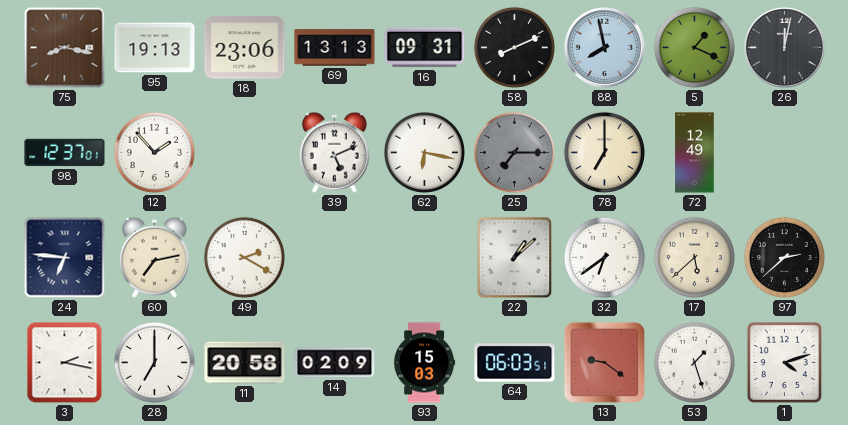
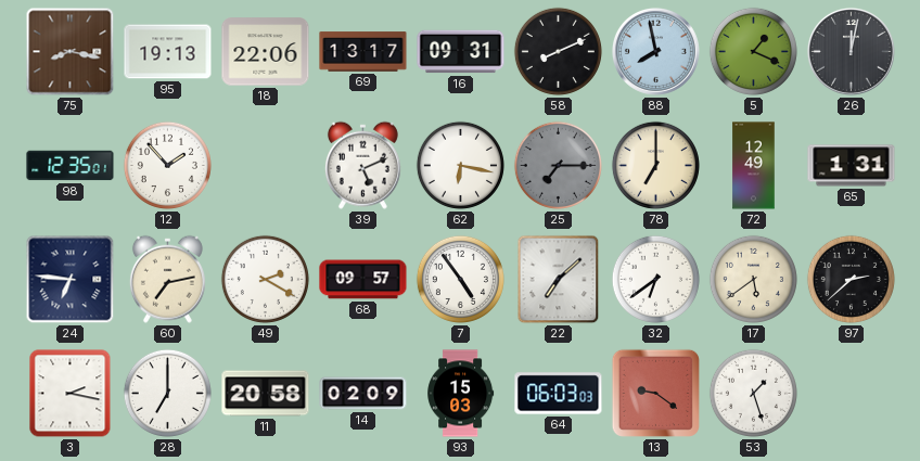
18: 23:06 -> 22:06 (266, 52)
69: 13:13 -> 13:17 (363, 52)
98: 12:37 -> 12:35 (71, 166)
65: none -> 1:31 (852, 166)
68: none -> 09:57 (363, 280)
7: none -> 4:54 (460, 279)
22: 1:08 -> 7:08 (559, 280)
17: 5:38 -> 5:39 (753, 279)
64: 06:03:51 -> 06:03:03 (559, 394)
1: 4:12 -> none (784, 362)
